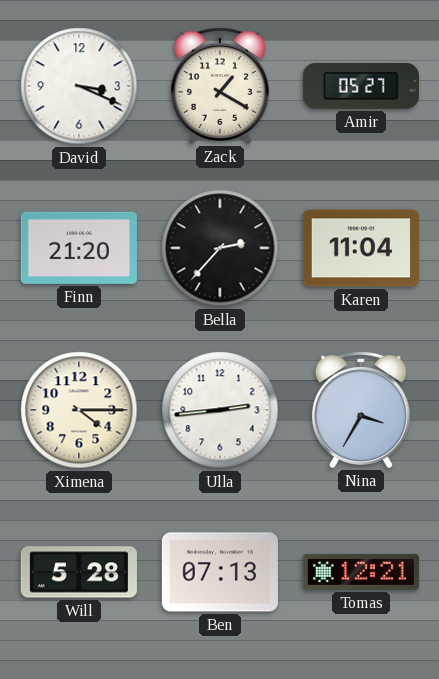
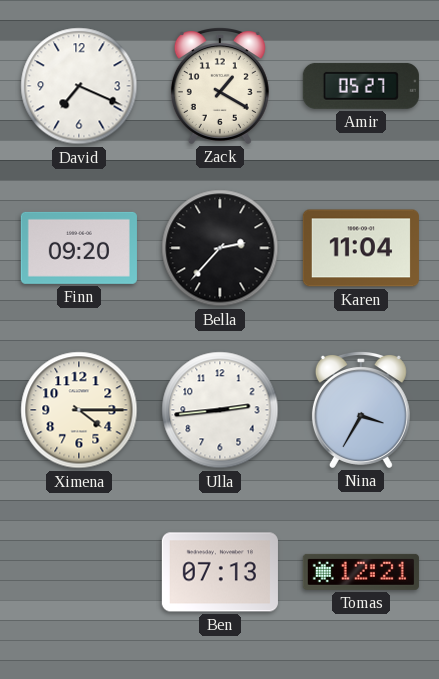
David: 3:19 -> 7:19 (79, 86)
Finn: 21:20 -> 09:20 (79, 248)
Will: 5:28 -> none (79, 572)
